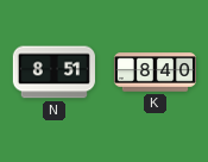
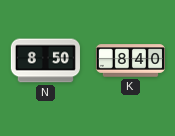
N: 8:51 -> 8:50 (45, 61)
